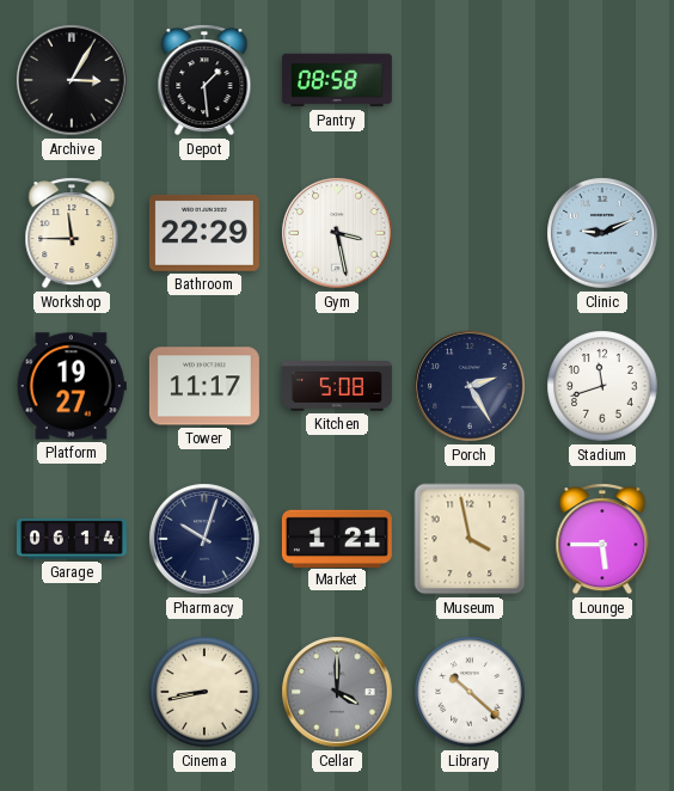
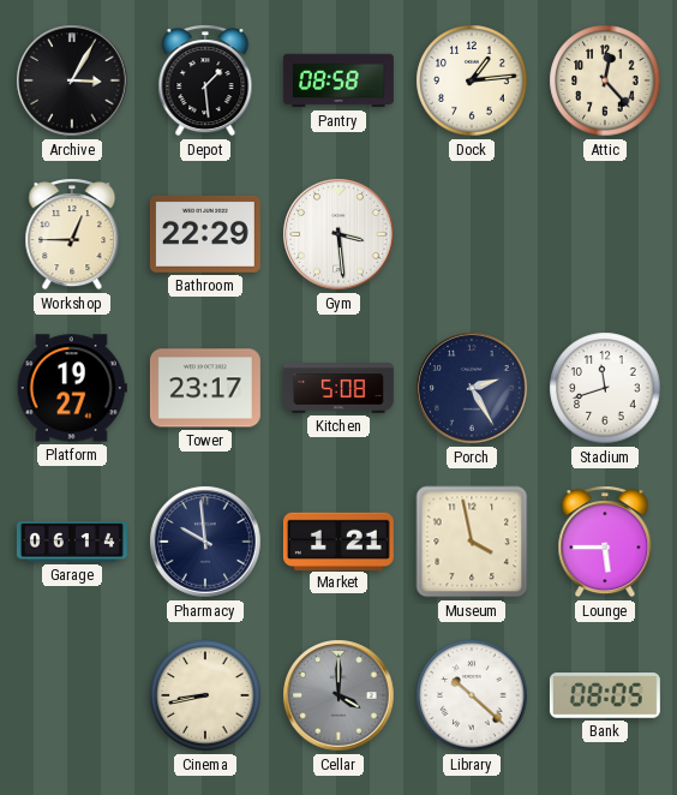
Dock: none -> 1:14 (472, 80)
Attic: none -> 12:23 (605, 80)
Workshop: 11:45 -> 12:45 (72, 234)
Gym: 3:28 -> 3:29 (338, 234)
Clinic: 9:11 -> none (602, 233)
Tower: 11:17 -> 23:17 (205, 388)
Pharmacy: 10:03 -> 9:59 (205, 542)
Bank: none -> 08:05 (605, 695)
